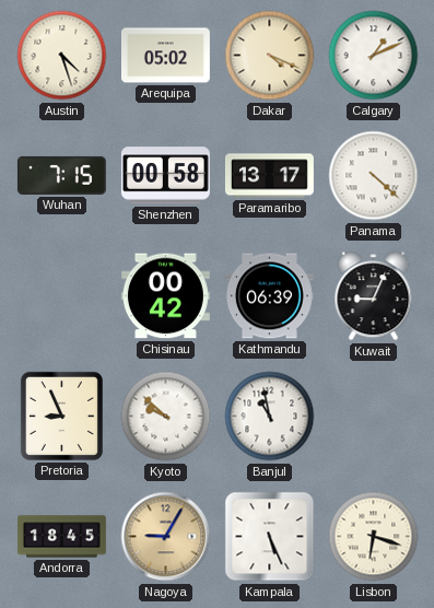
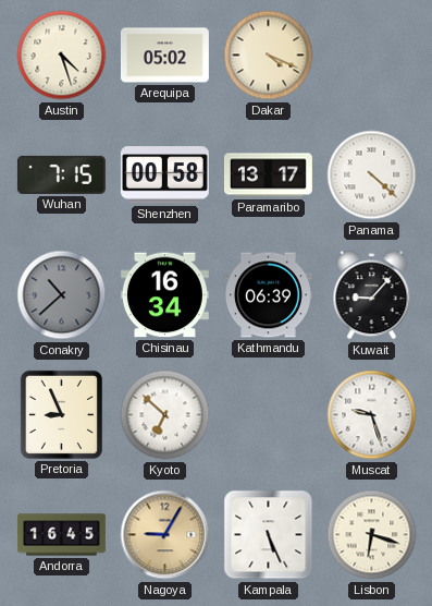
Calgary: 1:11 -> none (374, 56)
Conakry: none -> 10:38 (62, 295)
Chisinau: 00:42 -> 16:34 (164, 295)
Kuwait: 9:04 -> 9:07 (372, 295)
Kyoto: 9:52 -> 6:52 (165, 415)
Banjul: 10:58 -> none (270, 417)
Muscat: none -> 9:27 (372, 415)
Andorra: 18:45 -> 16:45 (61, 535)
